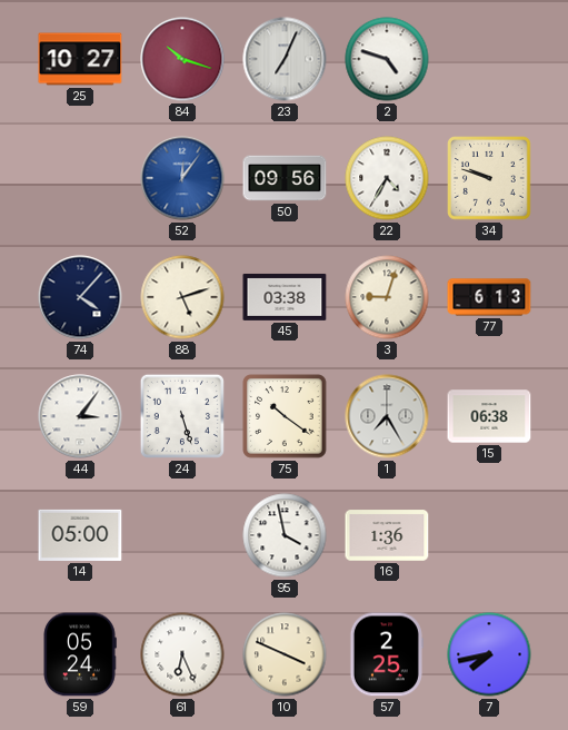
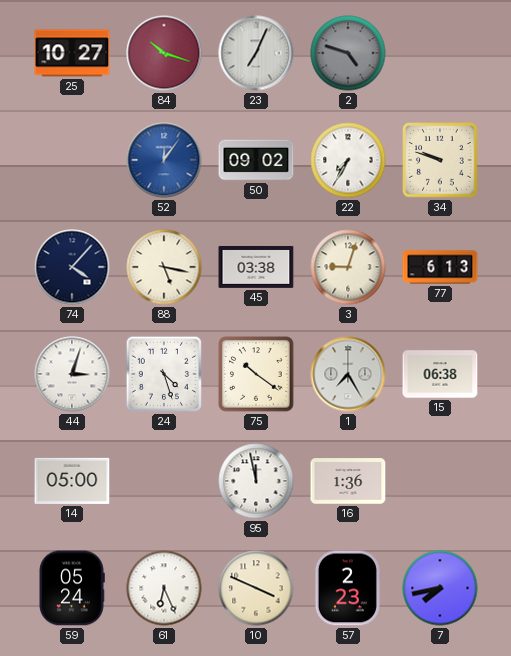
2 dial: white -> grey (348, 53)
50: 09:56 -> 09:02 (256, 160)
22: 4:35 -> 7:35 (348, 160)
88: 5:12 -> 5:17 (164, 267)
44: 3:06 -> 3:03 (72, 374)
24: 5:27 -> 4:27 (164, 374)
95: 3:58 -> 11:58 (256, 481)
57: 2:25 -> 2:23 (347, 588)
